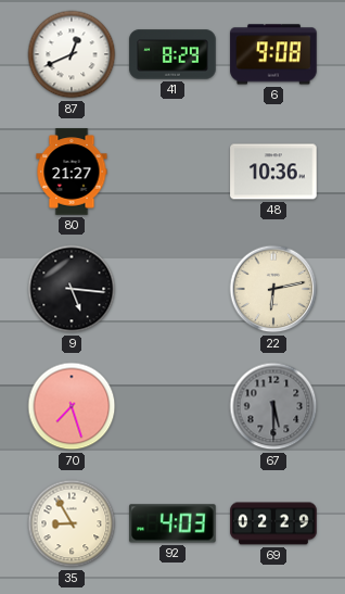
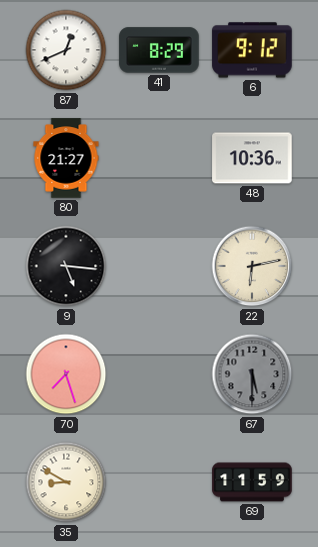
6: 9:08 -> 9:12 (252, 50)
35: 8:55 -> 8:50 (66, 482)
92: 4:03 -> none (173, 523)
69: 02:29 -> 11:59 (252, 482)
